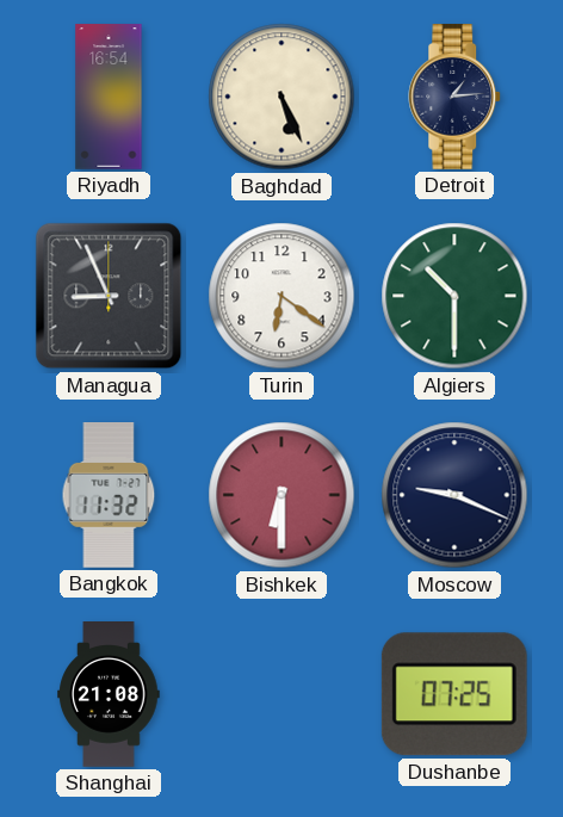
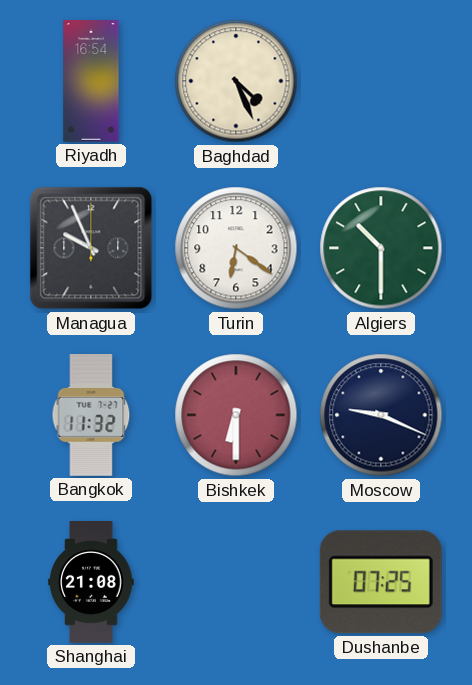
Baghdad: 5:26 -> 4:26 (236, 81)
Detroit: 1:14 -> none (456, 98)
Managua: 8:56 -> 9:56 (91, 248)
